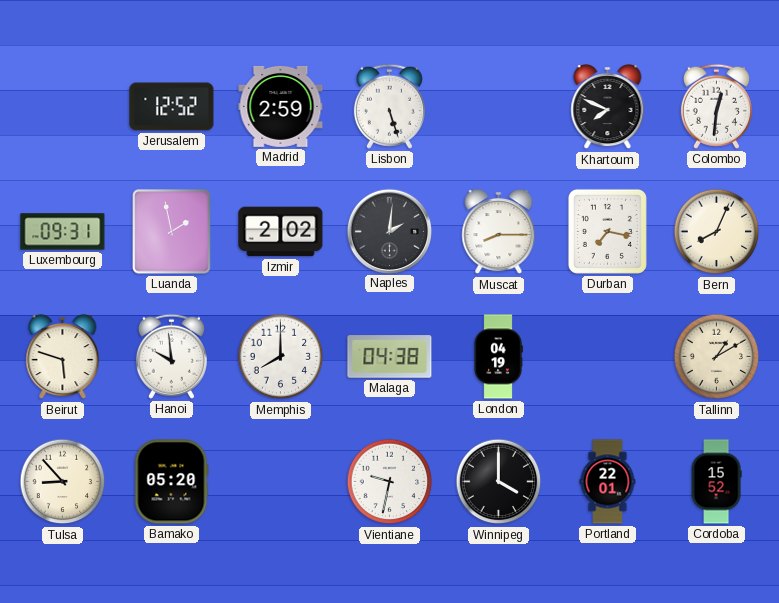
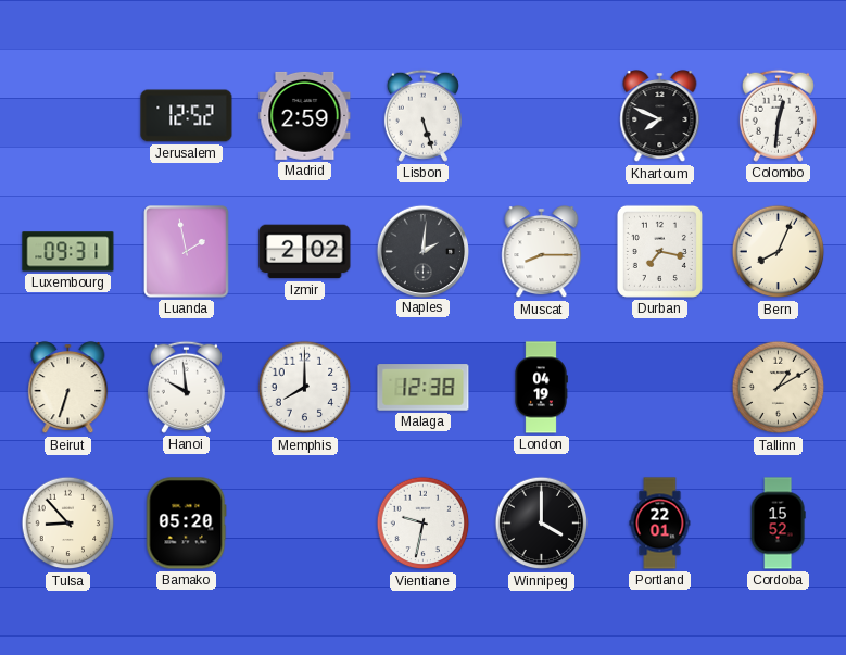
Beirut: 5:48 -> 6:33 (68, 388)
Malaga: 04:38 -> 12:38 (424, 388)
